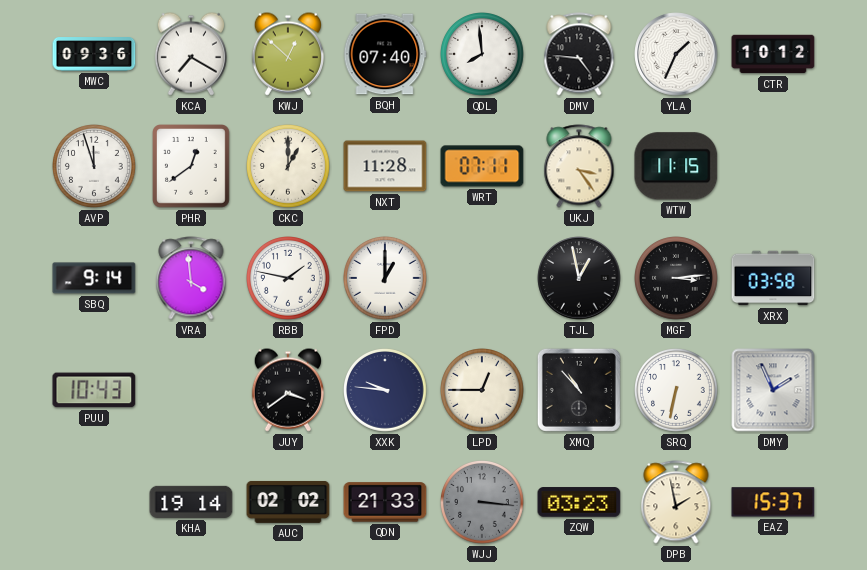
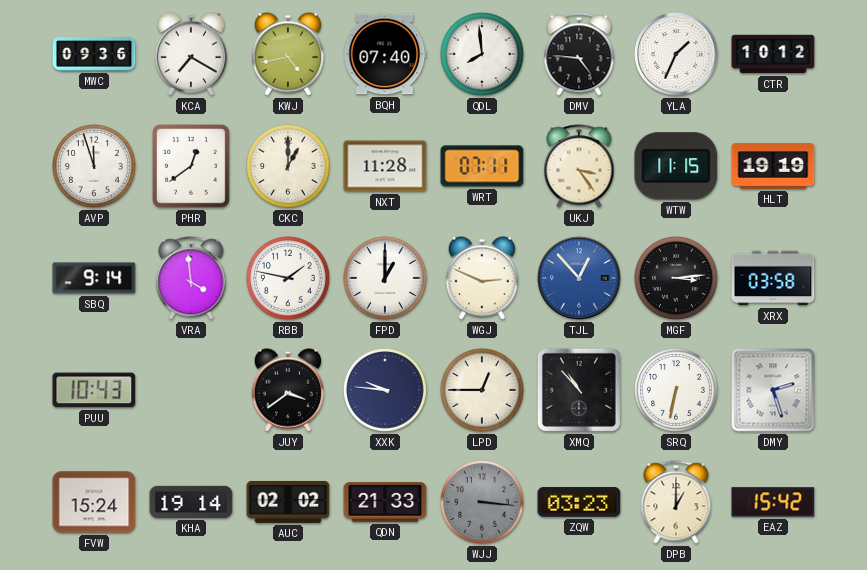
KWJ: 12:52 -> 4:43 (288, 54)
HLT: none -> 19:19 (773, 166)
WGJ: none -> 2:49 (482, 278)
TJL: 12:58 -> 12:53 (579, 278)
TJL dial: black -> blue (579, 278)
DMY: 1:56 -> 2:27 (773, 390)
FVW: none -> 15:24 (94, 502)
DPB: 1:58 -> 1:00 (676, 502)
EAZ: 15:37 -> 15:42 (773, 502)
